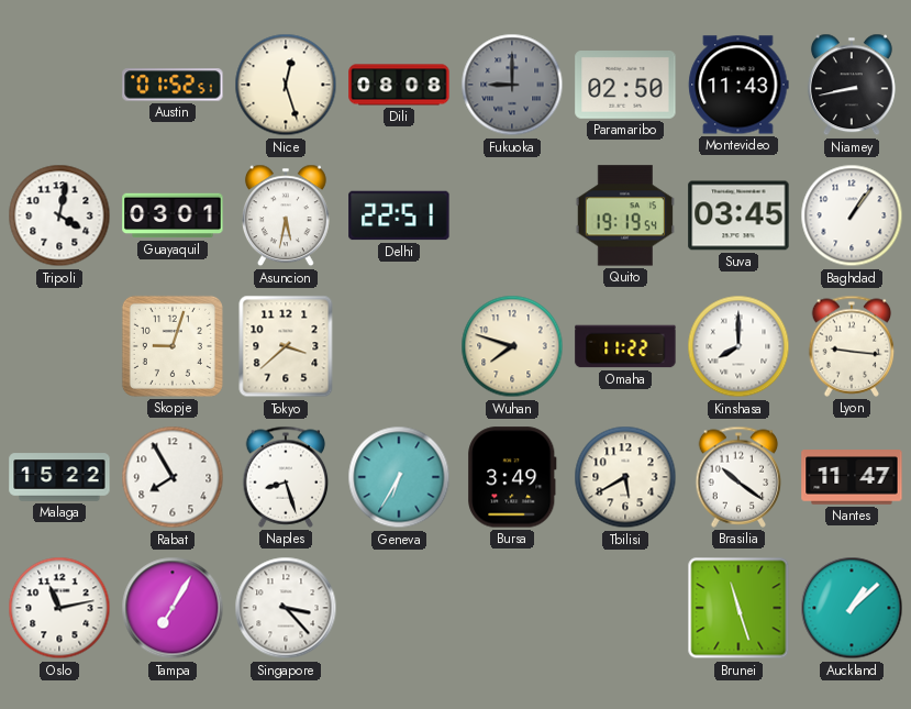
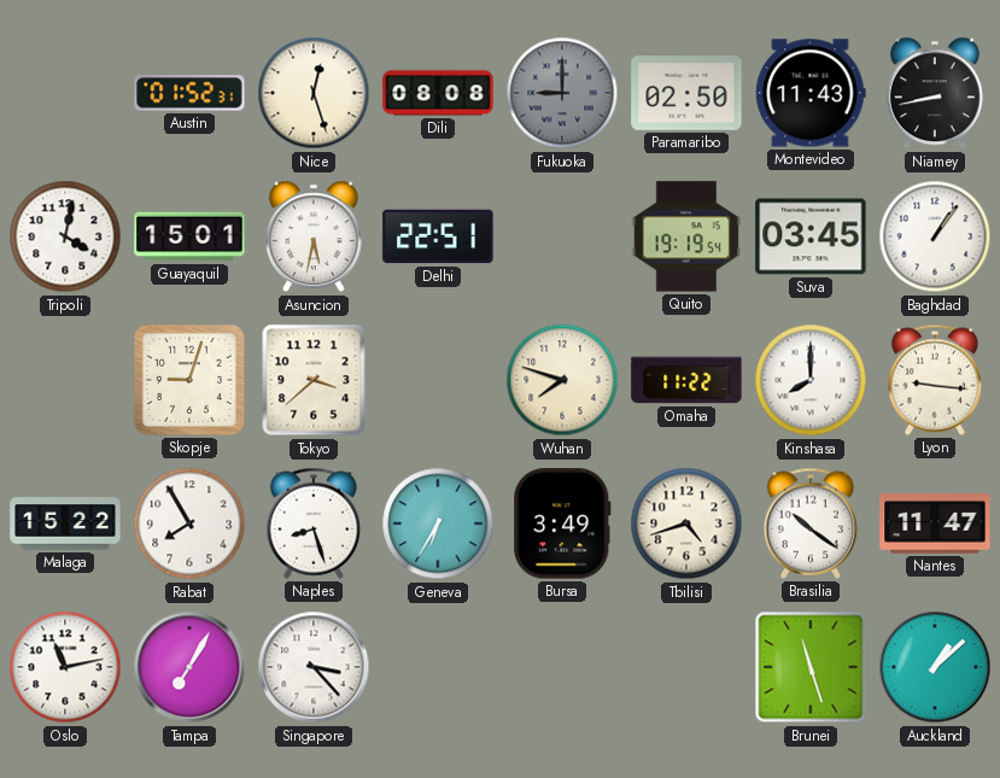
Austin: 01:52:51 -> 01:52:31 (189, 93)
Guayaquil: 03:01 -> 15:01 (189, 236)
Tbilisi: 5:40 -> 4:42 (686, 523)
